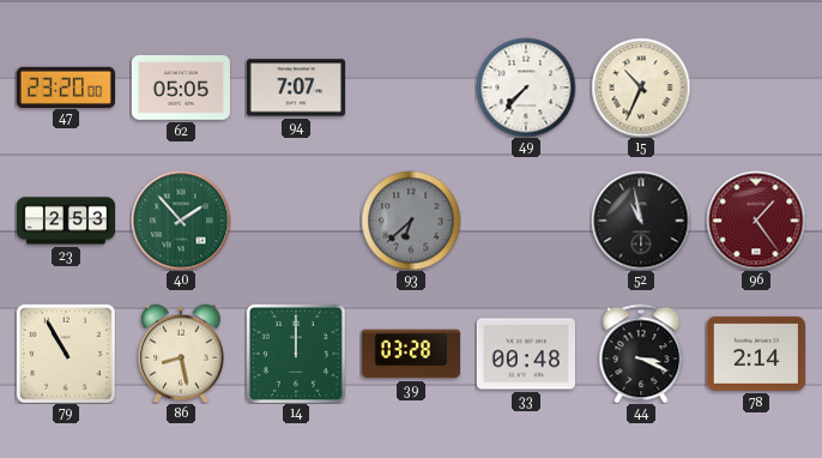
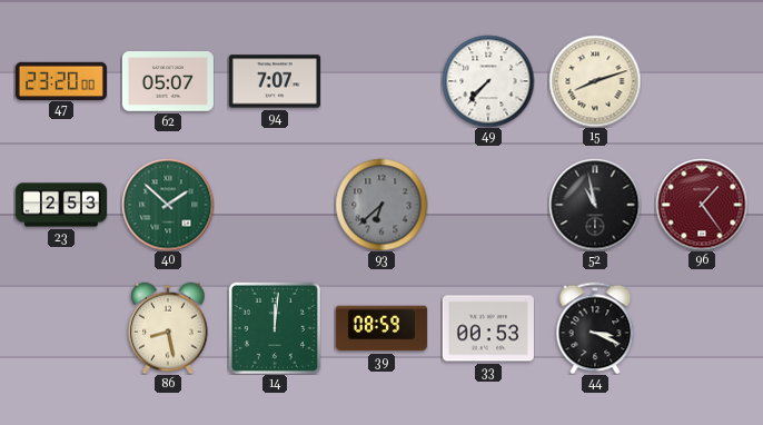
62: 05:05 -> 05:07 (168, 81)
15: 10:34 -> 8:12 (595, 81)
40: 1:53 -> 1:52 (168, 205)
79: 10:55 -> none (66, 354)
14: 12:00 -> 12:01 (275, 328)
39: 03:28 -> 08:59 (381, 328)
33: 00:48 -> 00:53 (488, 328)
78: 2:14 -> none (756, 354)
